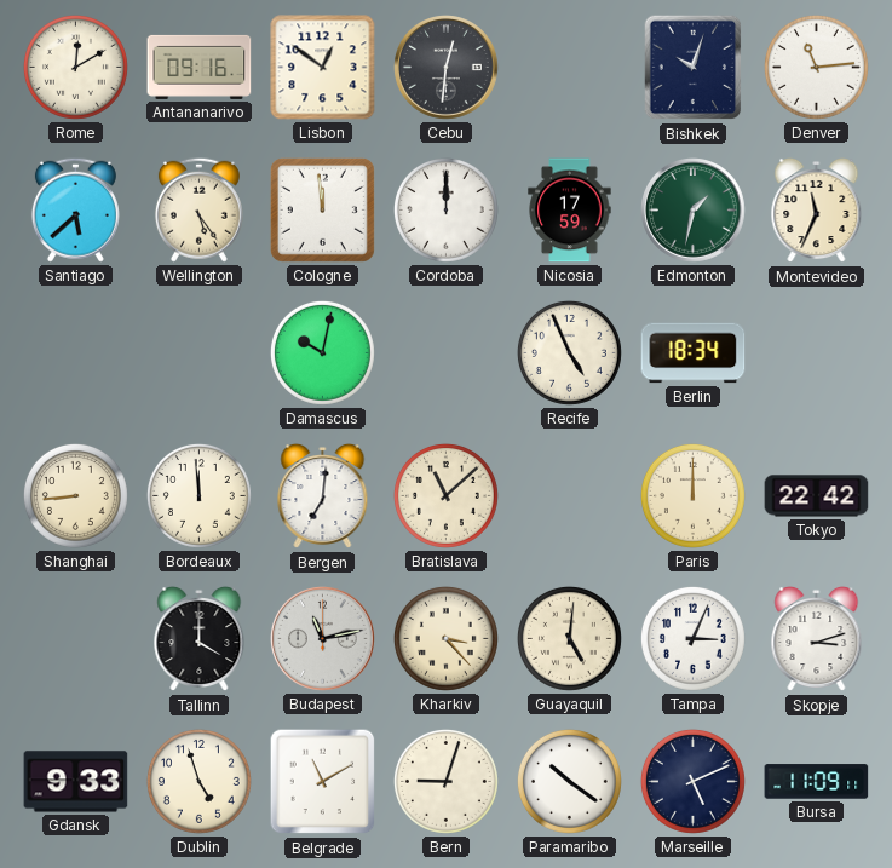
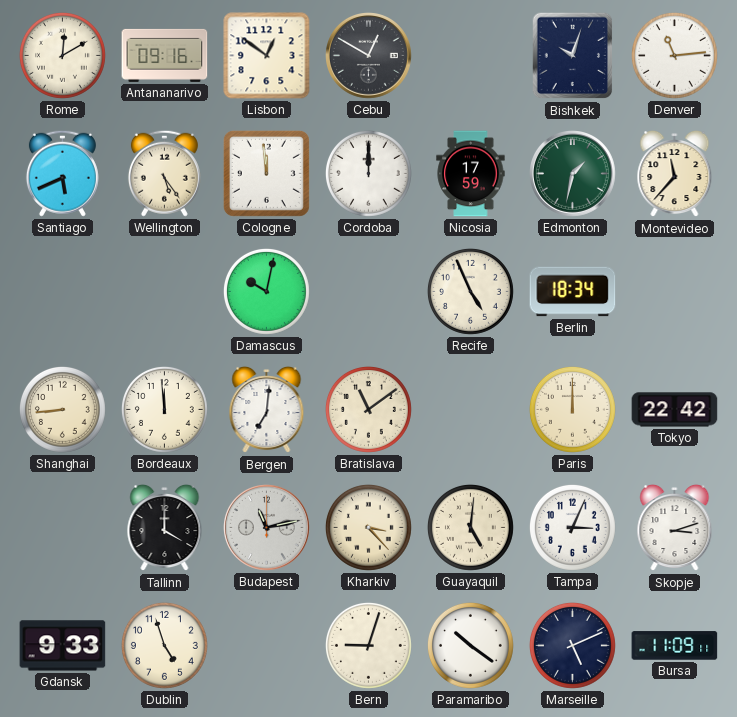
Cebu: 12:31 -> 12:50 (369, 56)
Santiago: 5:38 -> 5:41 (62, 173)
Montevideo: 11:34 -> 11:37 (675, 174)
Bratislava: 11:08 -> 11:09 (368, 409)
Belgrade: 11:10 -> none (323, 782)
